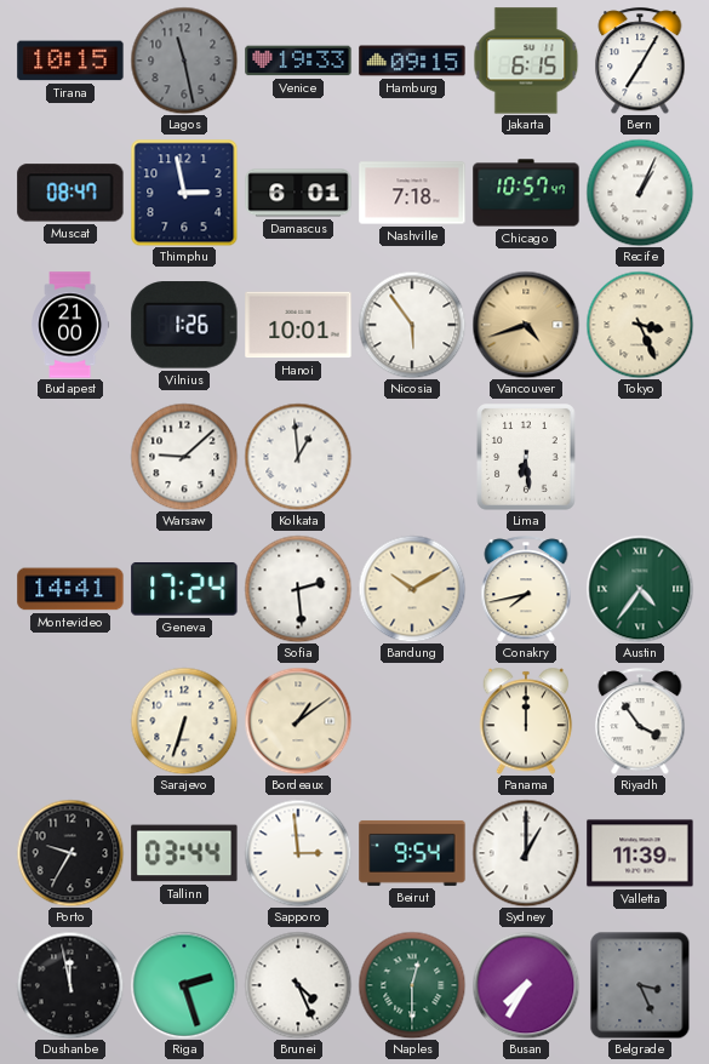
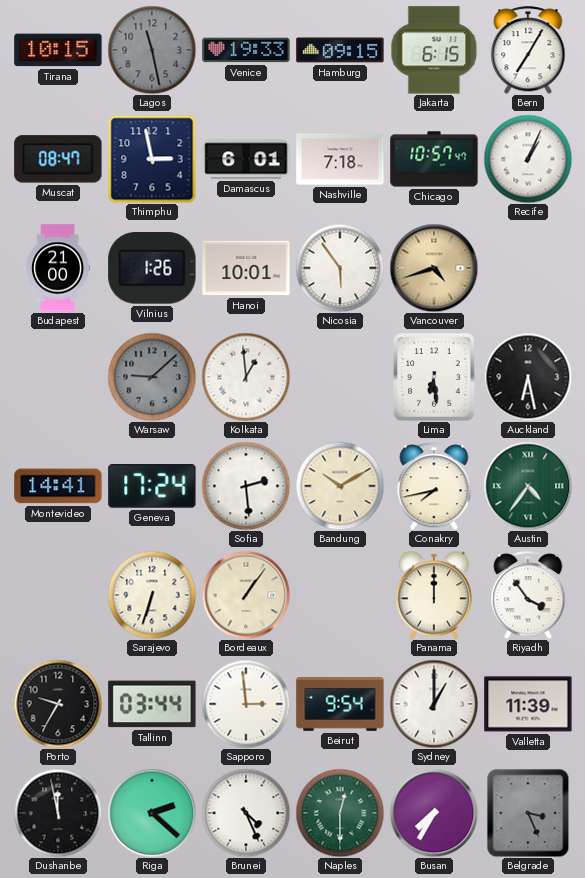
Tokyo: 3:26 -> none (640, 325)
Warsaw dial: white -> grey (152, 377)
Auckland: none -> 6:28 (528, 377)
Bordeaux: 1:09 -> 1:06 (246, 595)
Riga: 2:27 -> 2:22 (152, 813)
